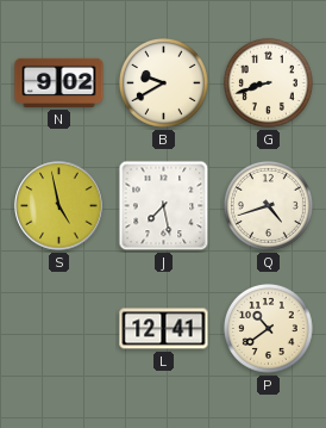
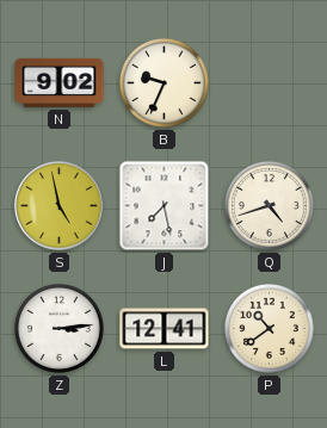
B: 9:40 -> 9:34 (163, 82)
G: 8:42 -> none (268, 82)
Z: none -> 3:14 (58, 328)
